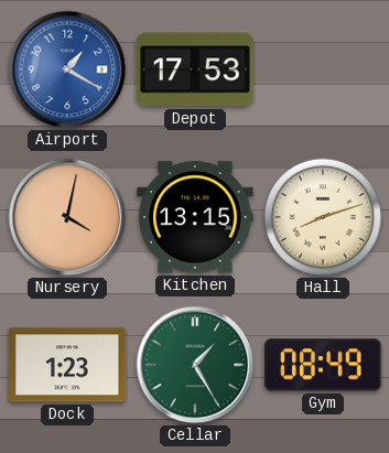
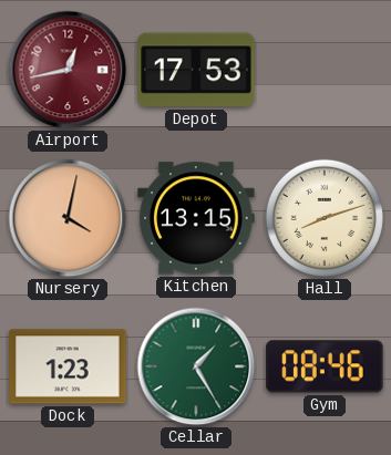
Airport: 1:20 -> 12:43 (68, 70)
Airport dial: blue -> burgundy (68, 70)
Gym: 08:49 -> 08:46 (325, 366)
